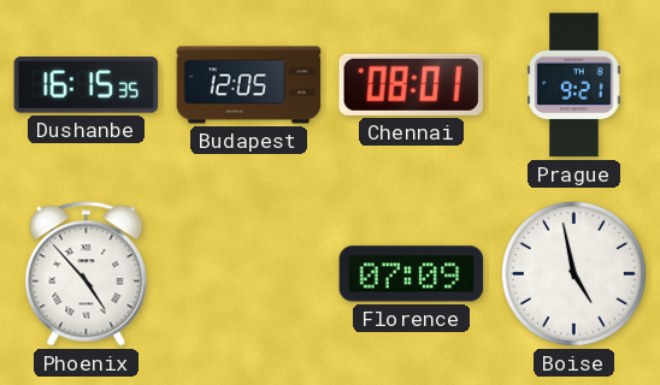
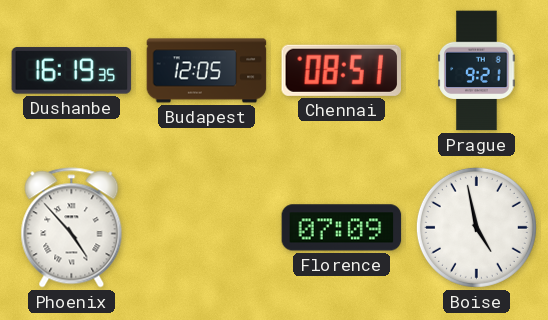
Dushanbe: 16:15 -> 16:19 (72, 71)
Chennai: 08:01 -> 08:51 (341, 70)
